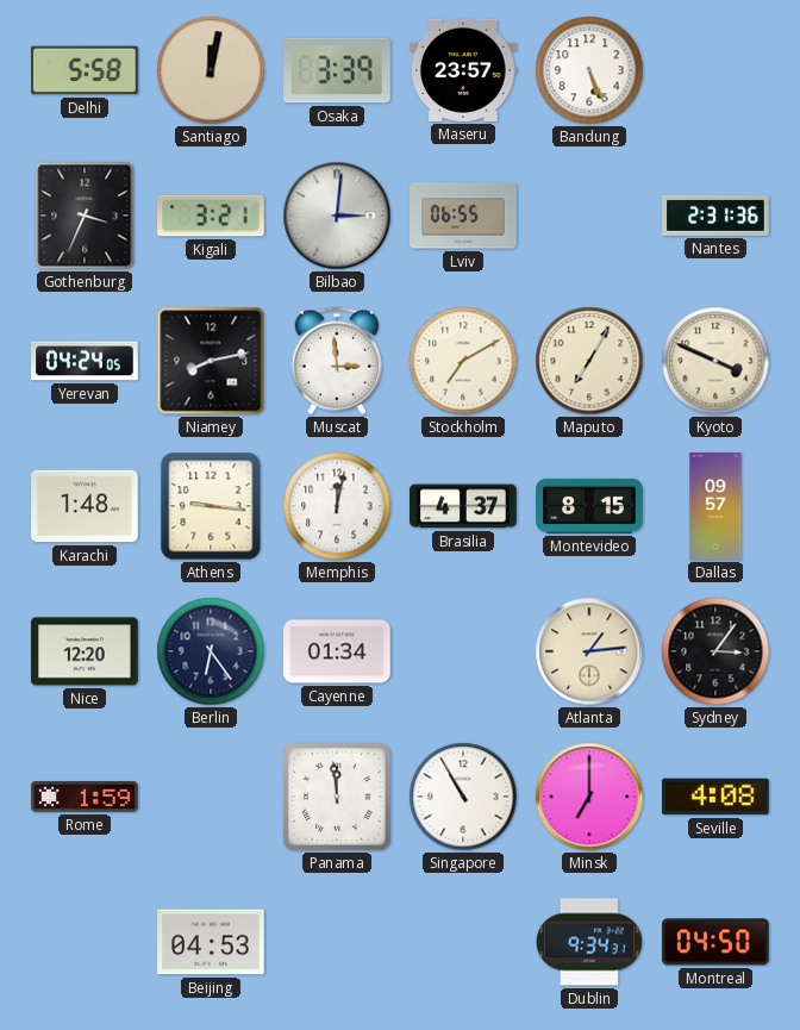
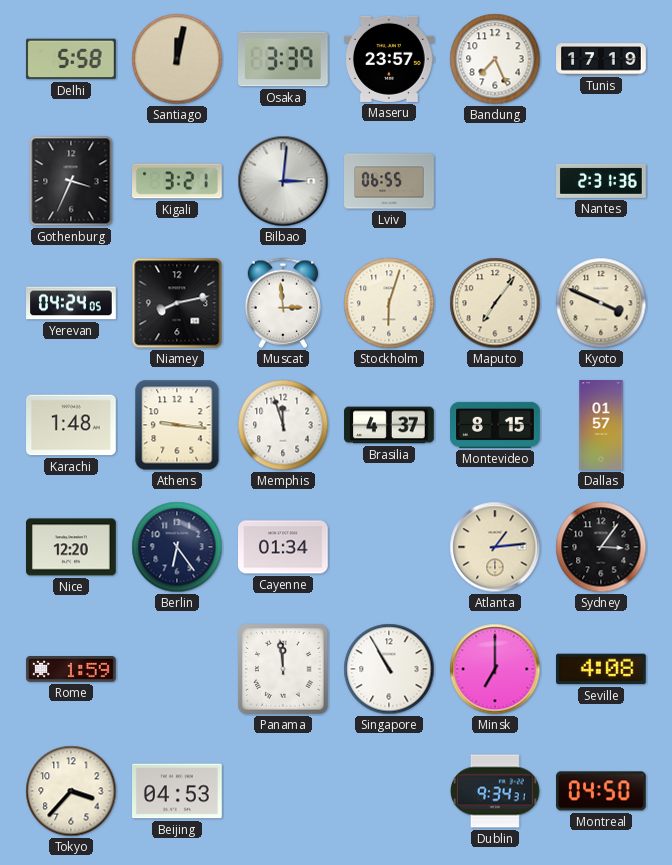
Bandung: 5:26 -> 7:26 (495, 59)
Tunis: none -> 17:19 (601, 59)
Stockholm: 7:10 -> 6:03 (389, 303)
Maputo: 7:05 -> 7:06 (495, 303)
Memphis: 12:02 -> 11:57 (283, 425)
Dallas: 09:57 -> 01:57 (601, 425)
Tokyo: none -> 3:37 (71, 791)
